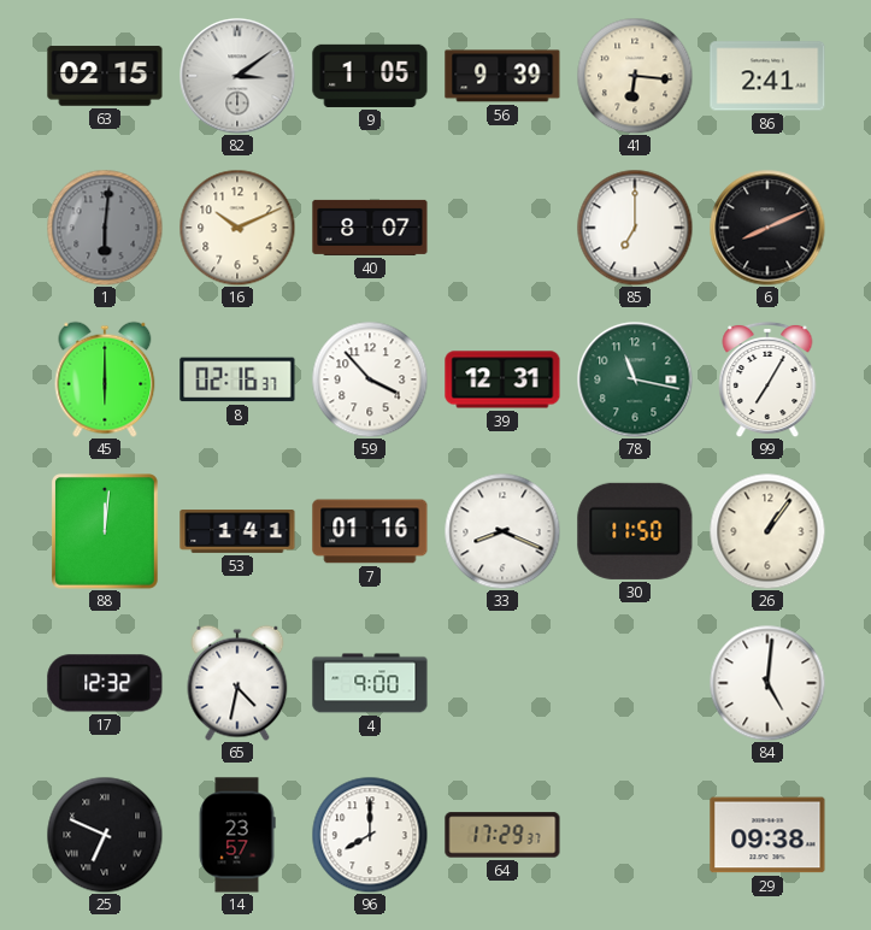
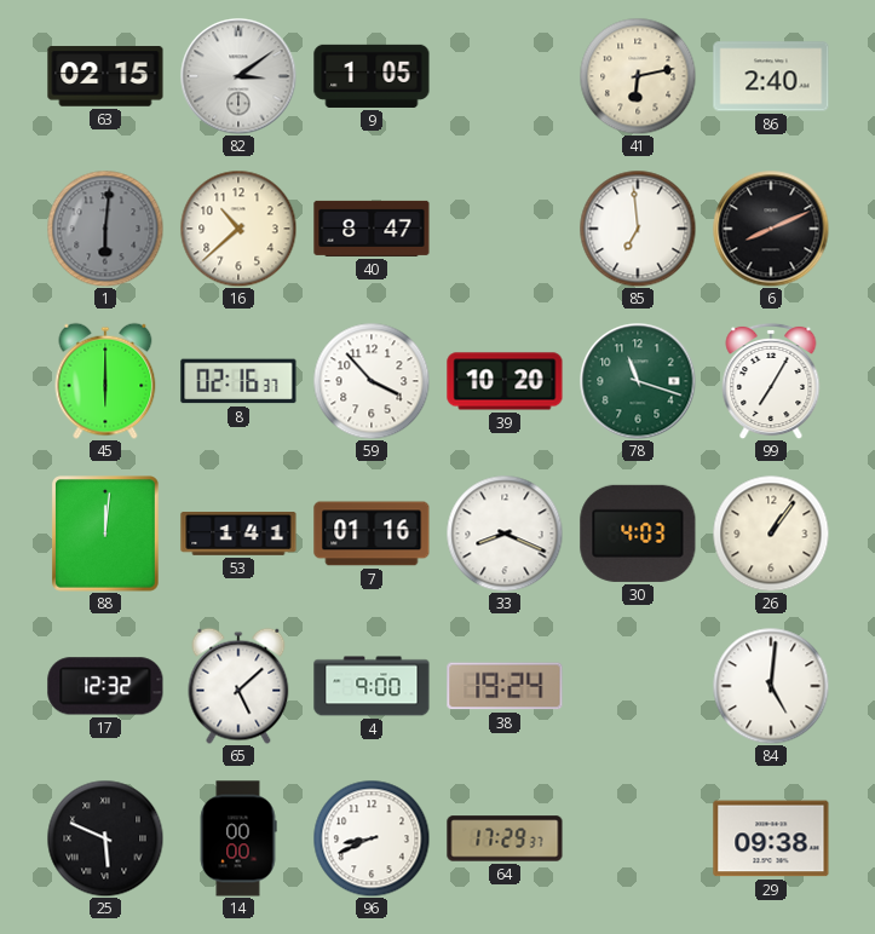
56: 9:39 -> none (502, 76)
41: 6:16 -> 6:13 (638, 76)
86: 2:41 -> 2:40 (771, 76)
16: 10:11 -> 10:38 (238, 229)
40: 8:07 -> 8:47 (372, 229)
85: 7:00 -> 6:59 (638, 229)
39: 12:31 -> 10:20 (505, 381)
78: 11:17 -> 11:18 (638, 381)
30: 11:50 -> 4:03 (638, 534)
65: 4:32 -> 5:08 (238, 686)
38: none -> 19:24 (505, 686)
25: 6:49 -> 5:49 (105, 838)
14: 23:57 -> 00:00 (238, 838)
96: 8:00 -> 8:41 (372, 838)
